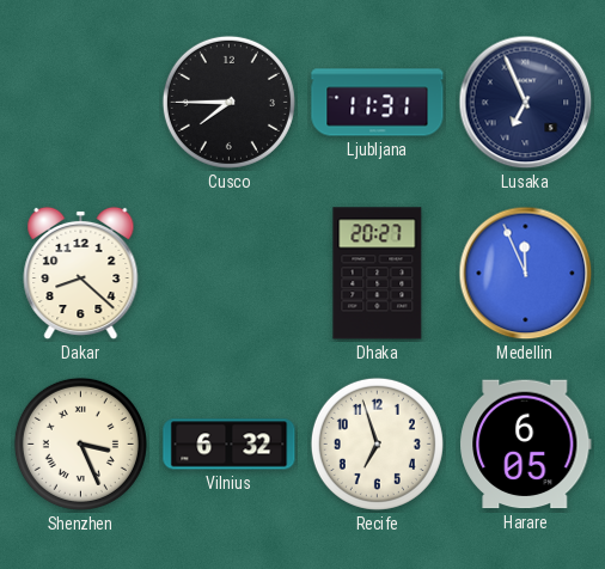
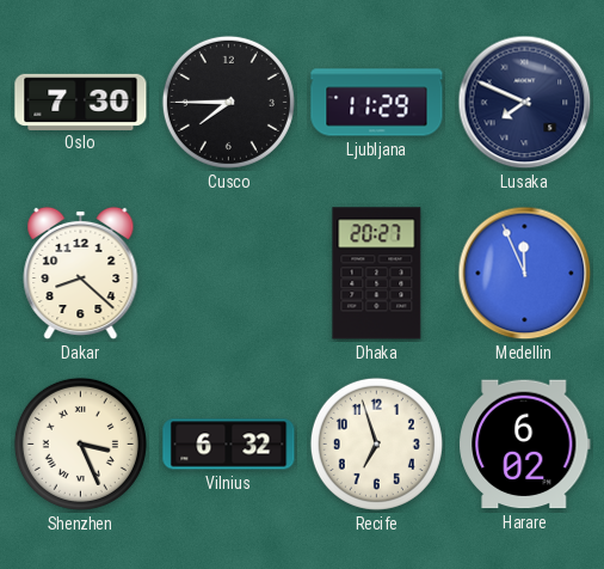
Oslo: none -> 7:30 (81, 102)
Ljubljana: 11:31 -> 11:29 (377, 103)
Lusaka: 6:56 -> 7:49 (525, 103)
Harare: 6:05 -> 6:02 (525, 445)
